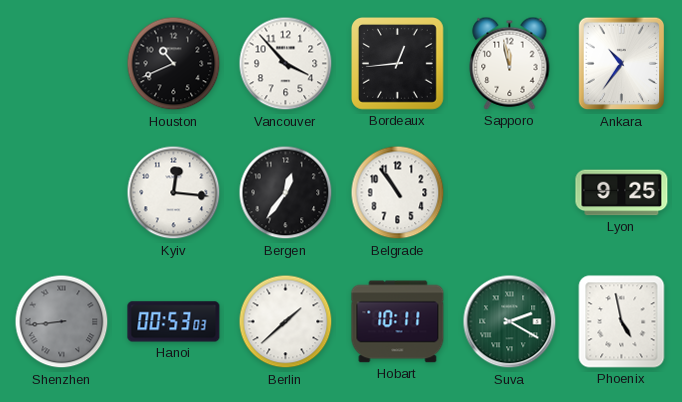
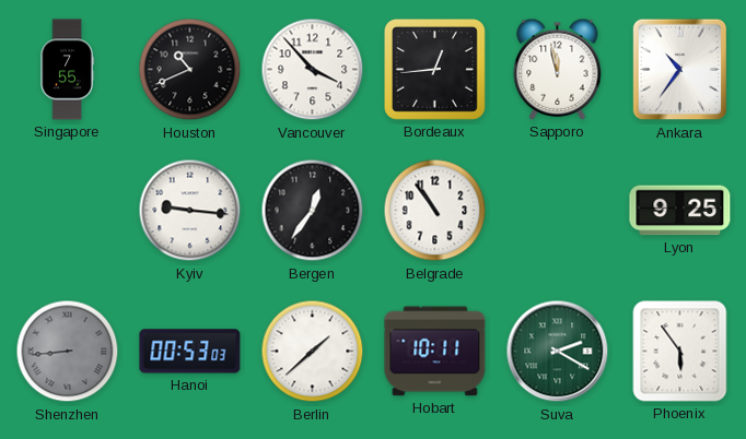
Singapore: none -> 7:55 (67, 70)
Kyiv: 12:16 -> 9:16 (190, 211)
Phoenix: 4:58 -> 5:54 (680, 352)
